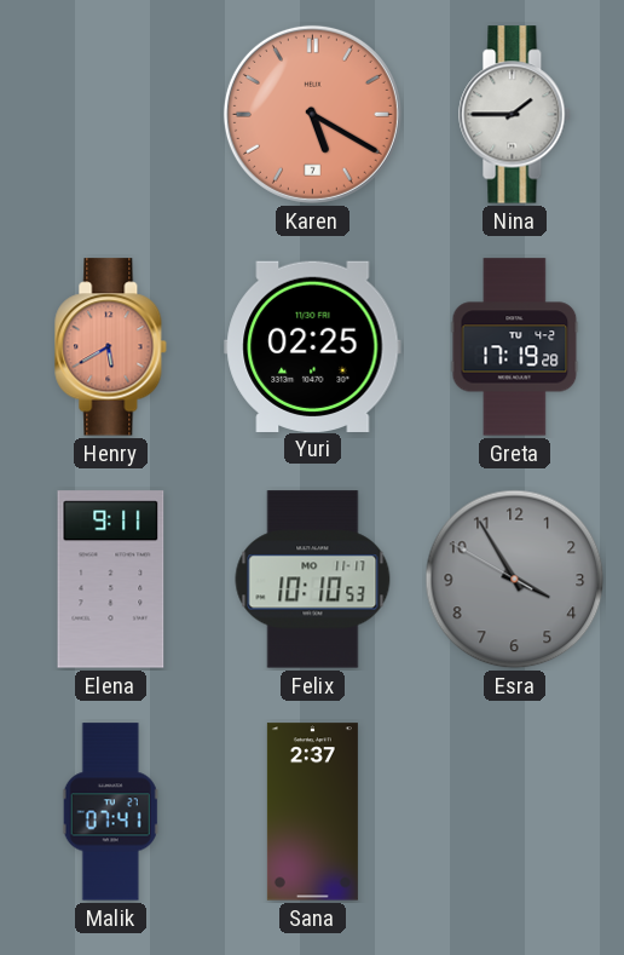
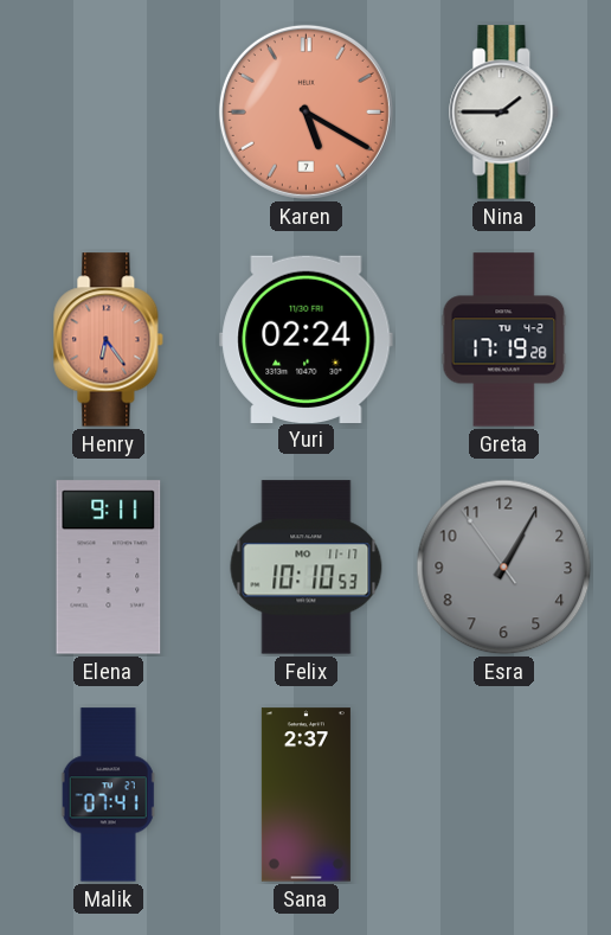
Henry: 5:40 -> 6:24 (109, 340)
Yuri: 02:25 -> 02:24 (307, 339)
Esra: 3:54 -> 1:04 (504, 568)
